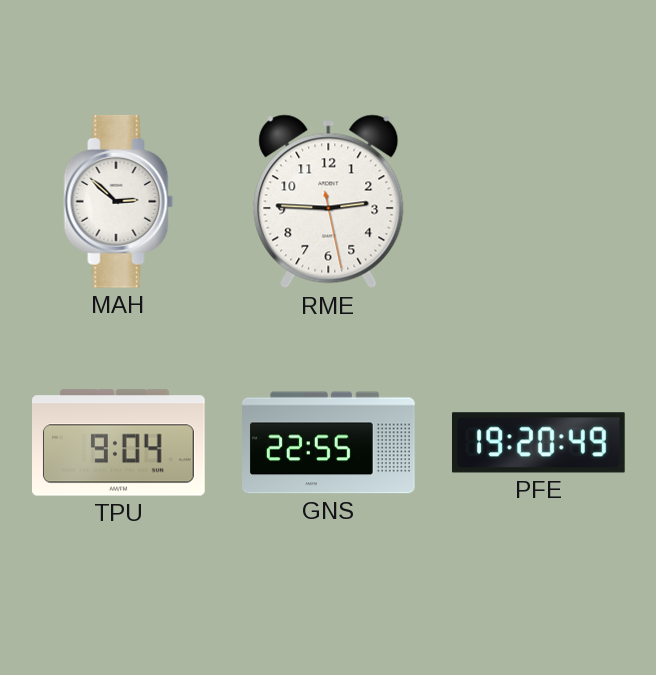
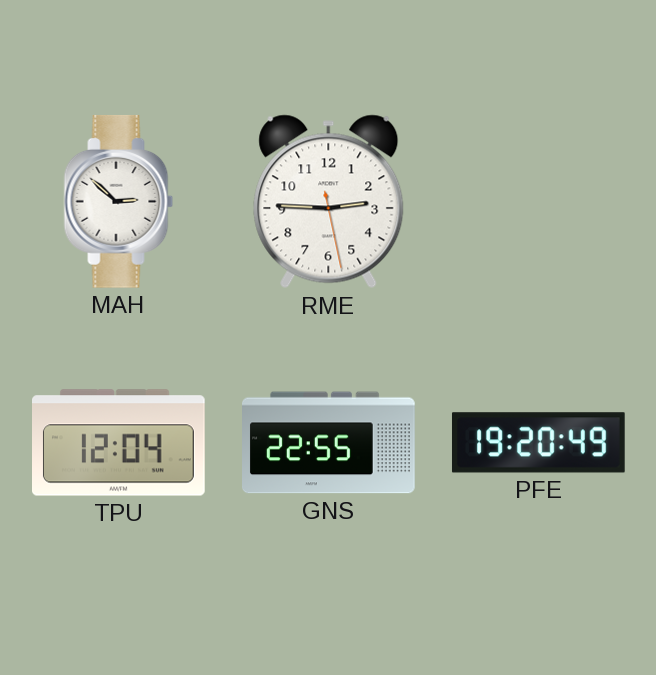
TPU: 9:04 -> 12:04 (119, 443)
